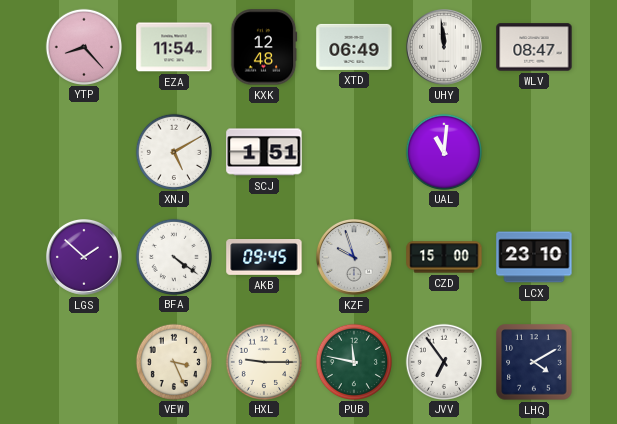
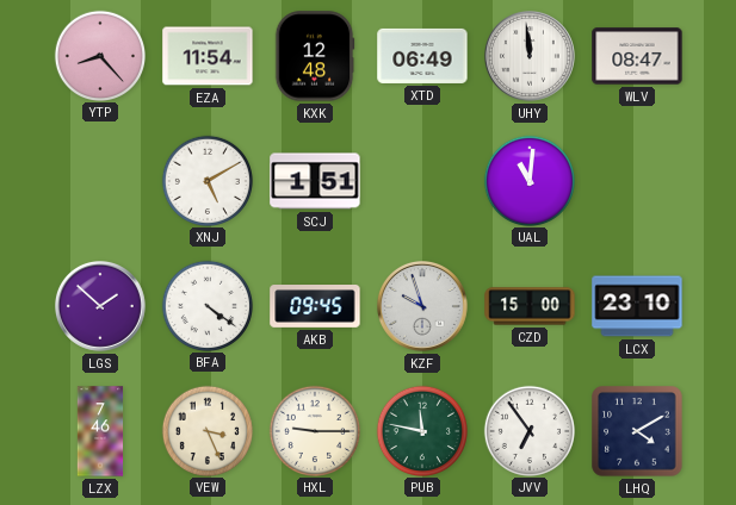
LZX: none -> 7:46 (100, 431)
